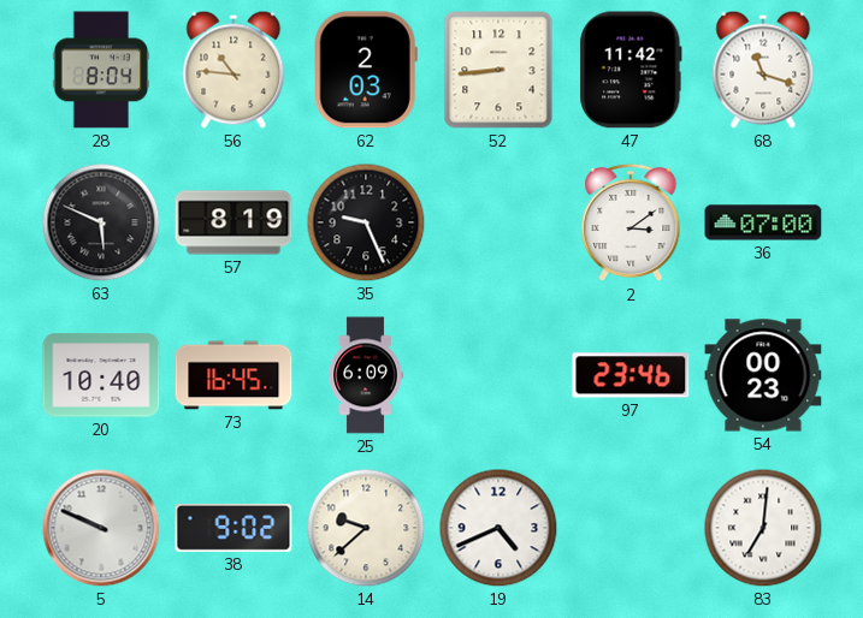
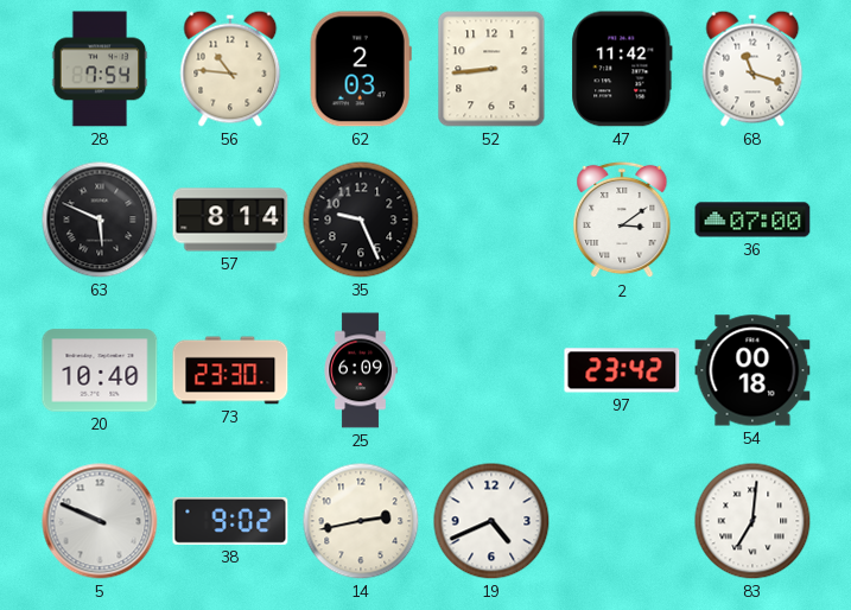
28: 8:04 -> 7:54 (100, 69)
57: 8:19 -> 8:14 (230, 220)
73: 16:45 -> 23:30 (230, 370)
97: 23:46 -> 23:42 (622, 370)
54: 00:23 -> 00:18 (752, 370)
14: 9:38 -> 2:43 (361, 521)
